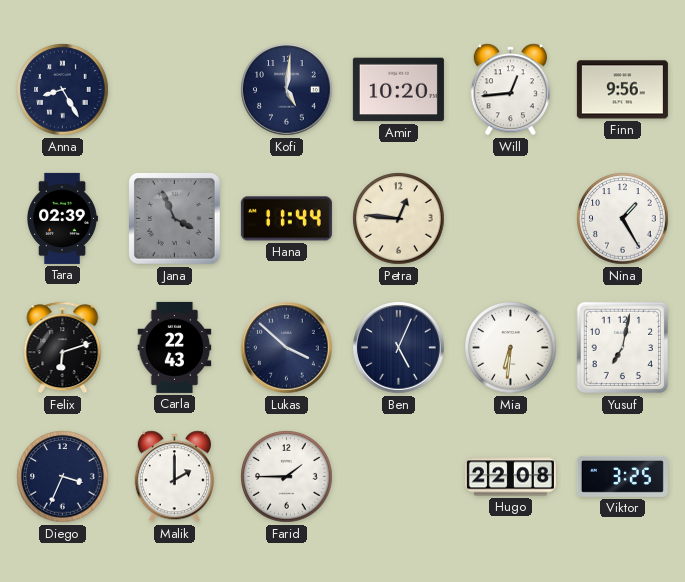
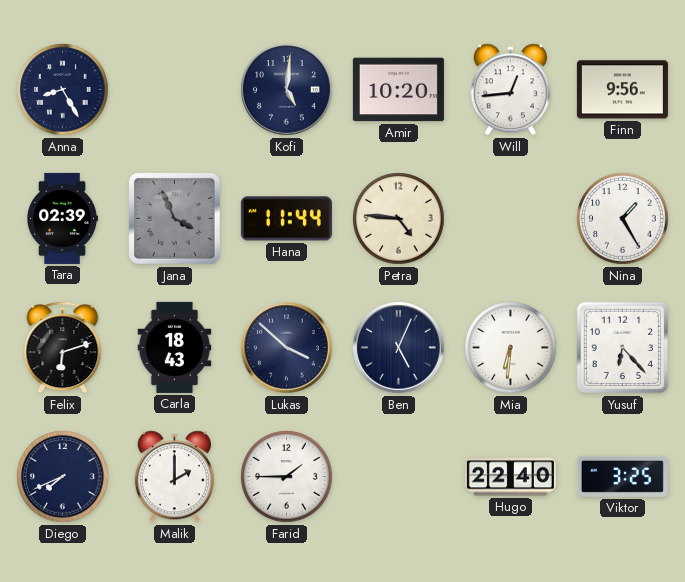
Petra: 12:46 -> 4:46 (399, 219)
Carla: 22:43 -> 18:43 (175, 347)
Yusuf: 7:02 -> 6:23 (623, 348)
Diego: 3:34 -> 7:41 (63, 477)
Hugo: 22:08 -> 22:40 (510, 477)
